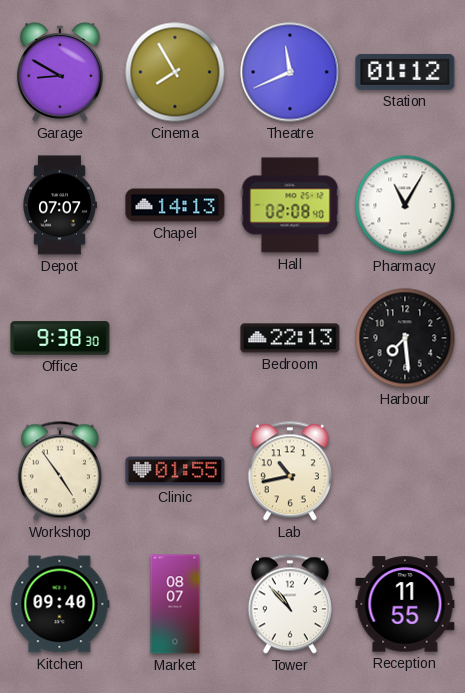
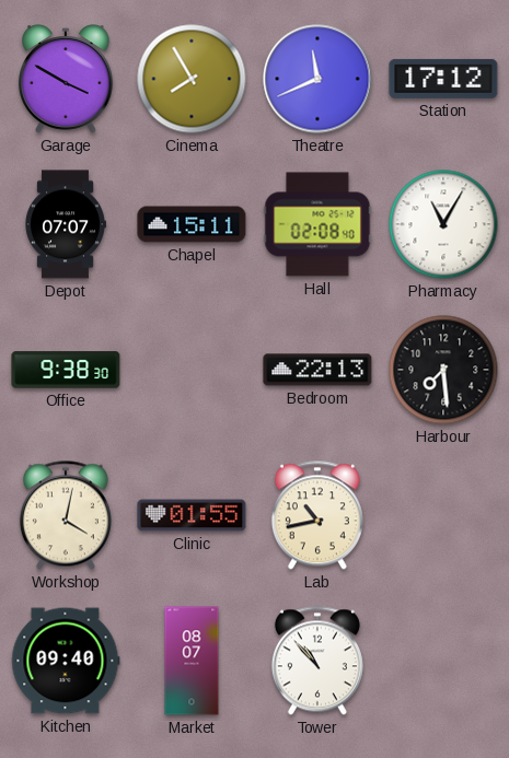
Garage: 8:50 -> 3:50 (66, 79)
Station: 01:12 -> 17:12 (443, 79)
Chapel: 14:13 -> 15:11 (192, 224)
Workshop: 4:54 -> 4:02 (66, 515)
Reception: 11:55 -> none (405, 604)
